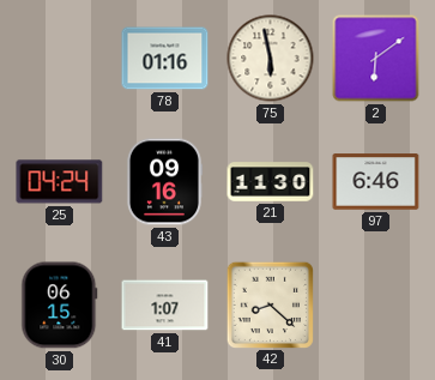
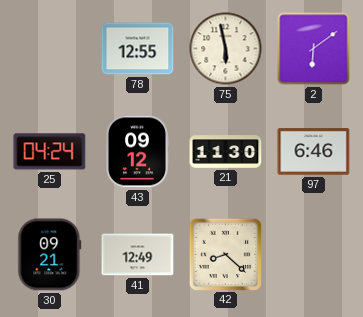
78: 01:16 -> 12:55 (138, 49)
43: 09:16 -> 09:12 (137, 152)
30: 06:15 -> 09:21 (50, 255)
41: 1:07 -> 12:49 (138, 255)
